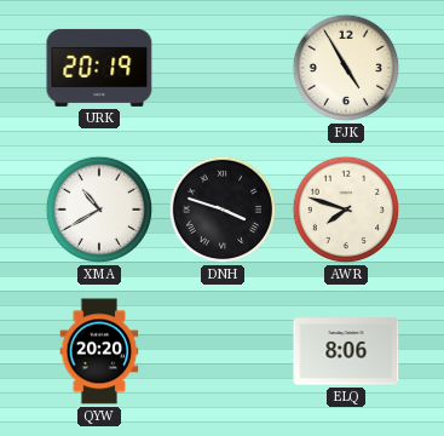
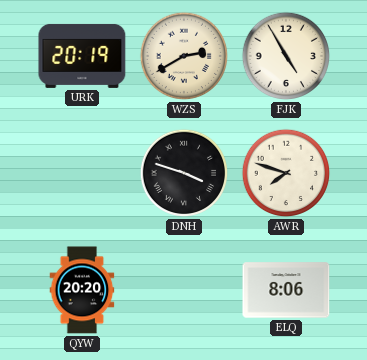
WZS: none -> 2:40 (184, 56)
XMA: 10:40 -> none (99, 210)
